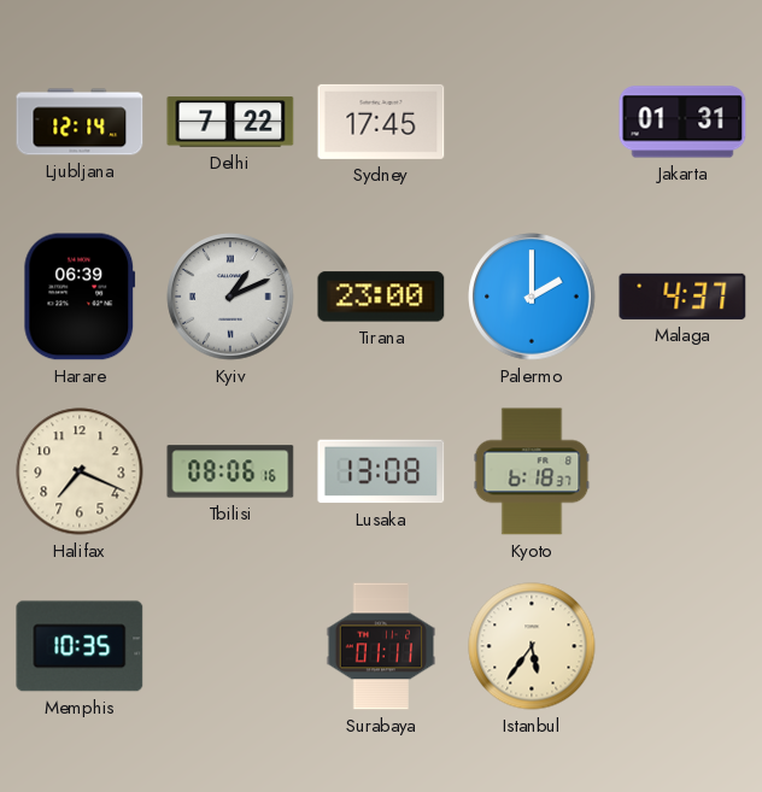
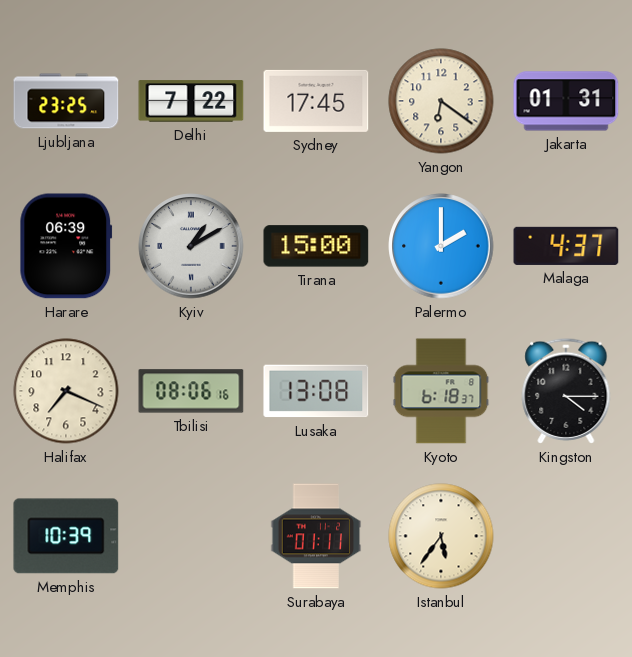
Ljubljana: 12:14 -> 23:25 (66, 101)
Yangon: none -> 6:21 (441, 101)
Kyiv: 1:11 -> 1:10 (191, 246)
Tirana: 23:00 -> 15:00 (316, 246)
Kingston: none -> 4:15 (566, 391)
Memphis: 10:35 -> 10:39 (66, 536)
